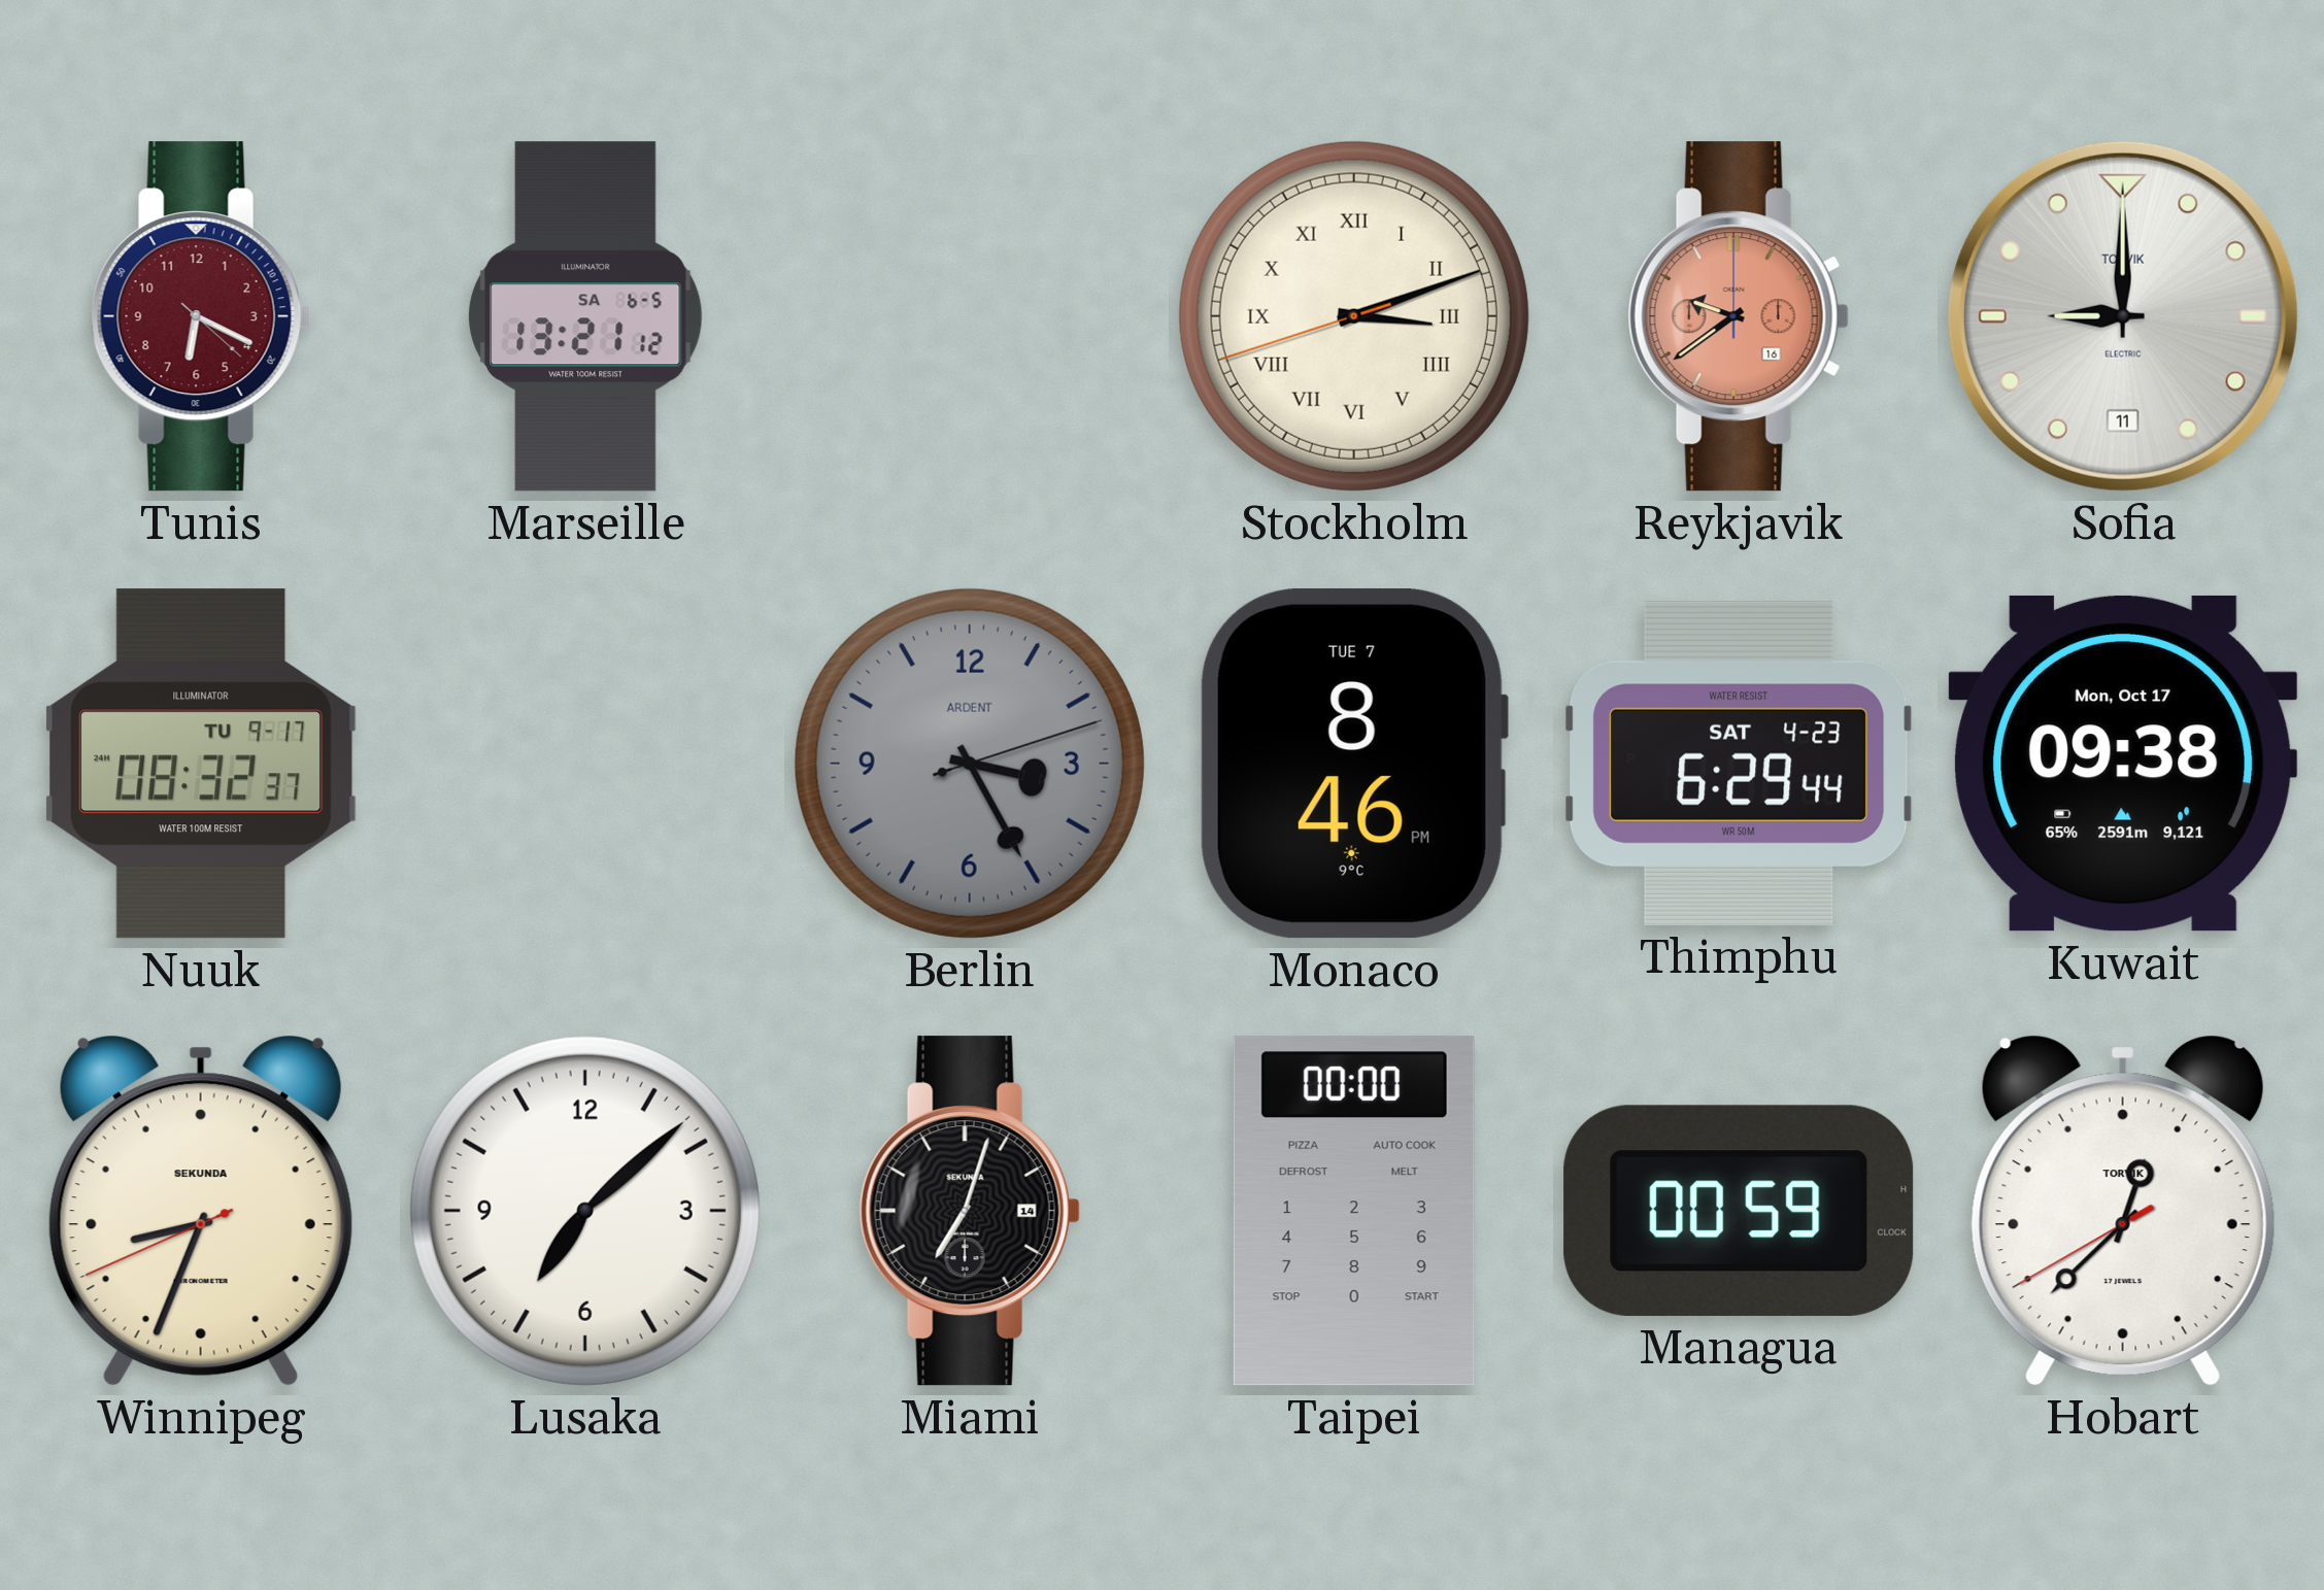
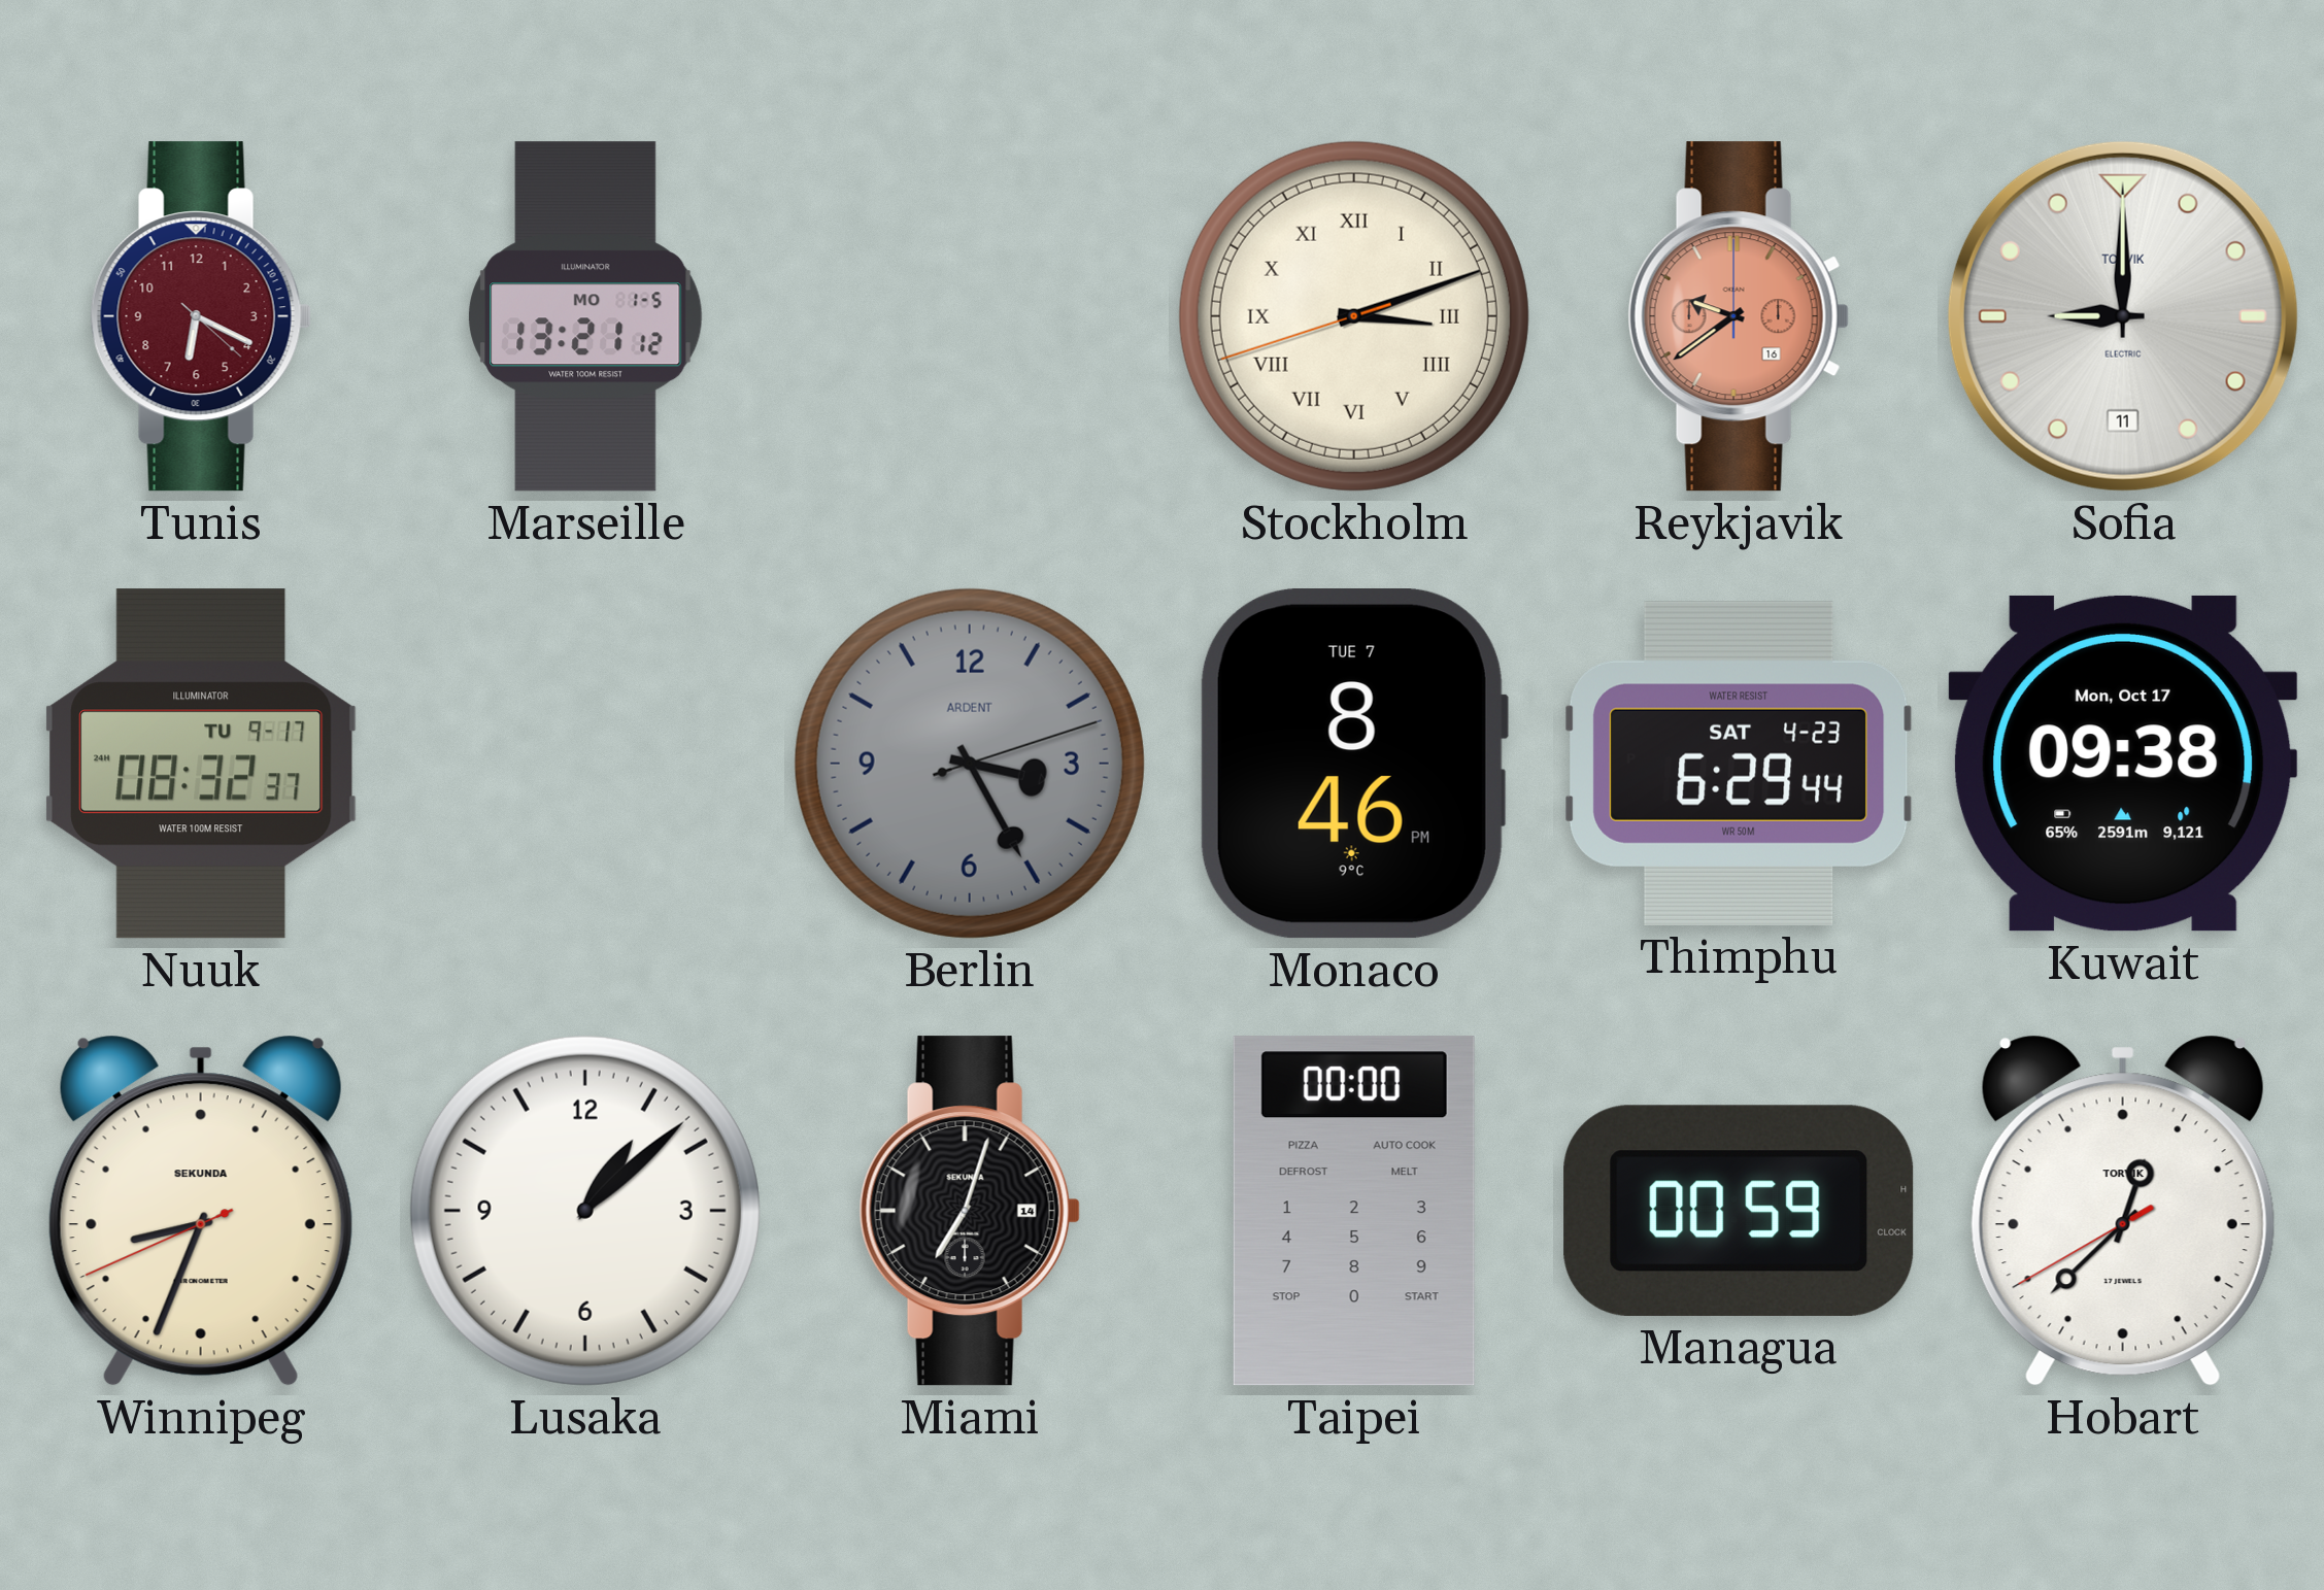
Marseille date: SA 6-5 -> MO 1-5 (585, 316)
Lusaka: 7:08 -> 1:08 (585, 1211)
